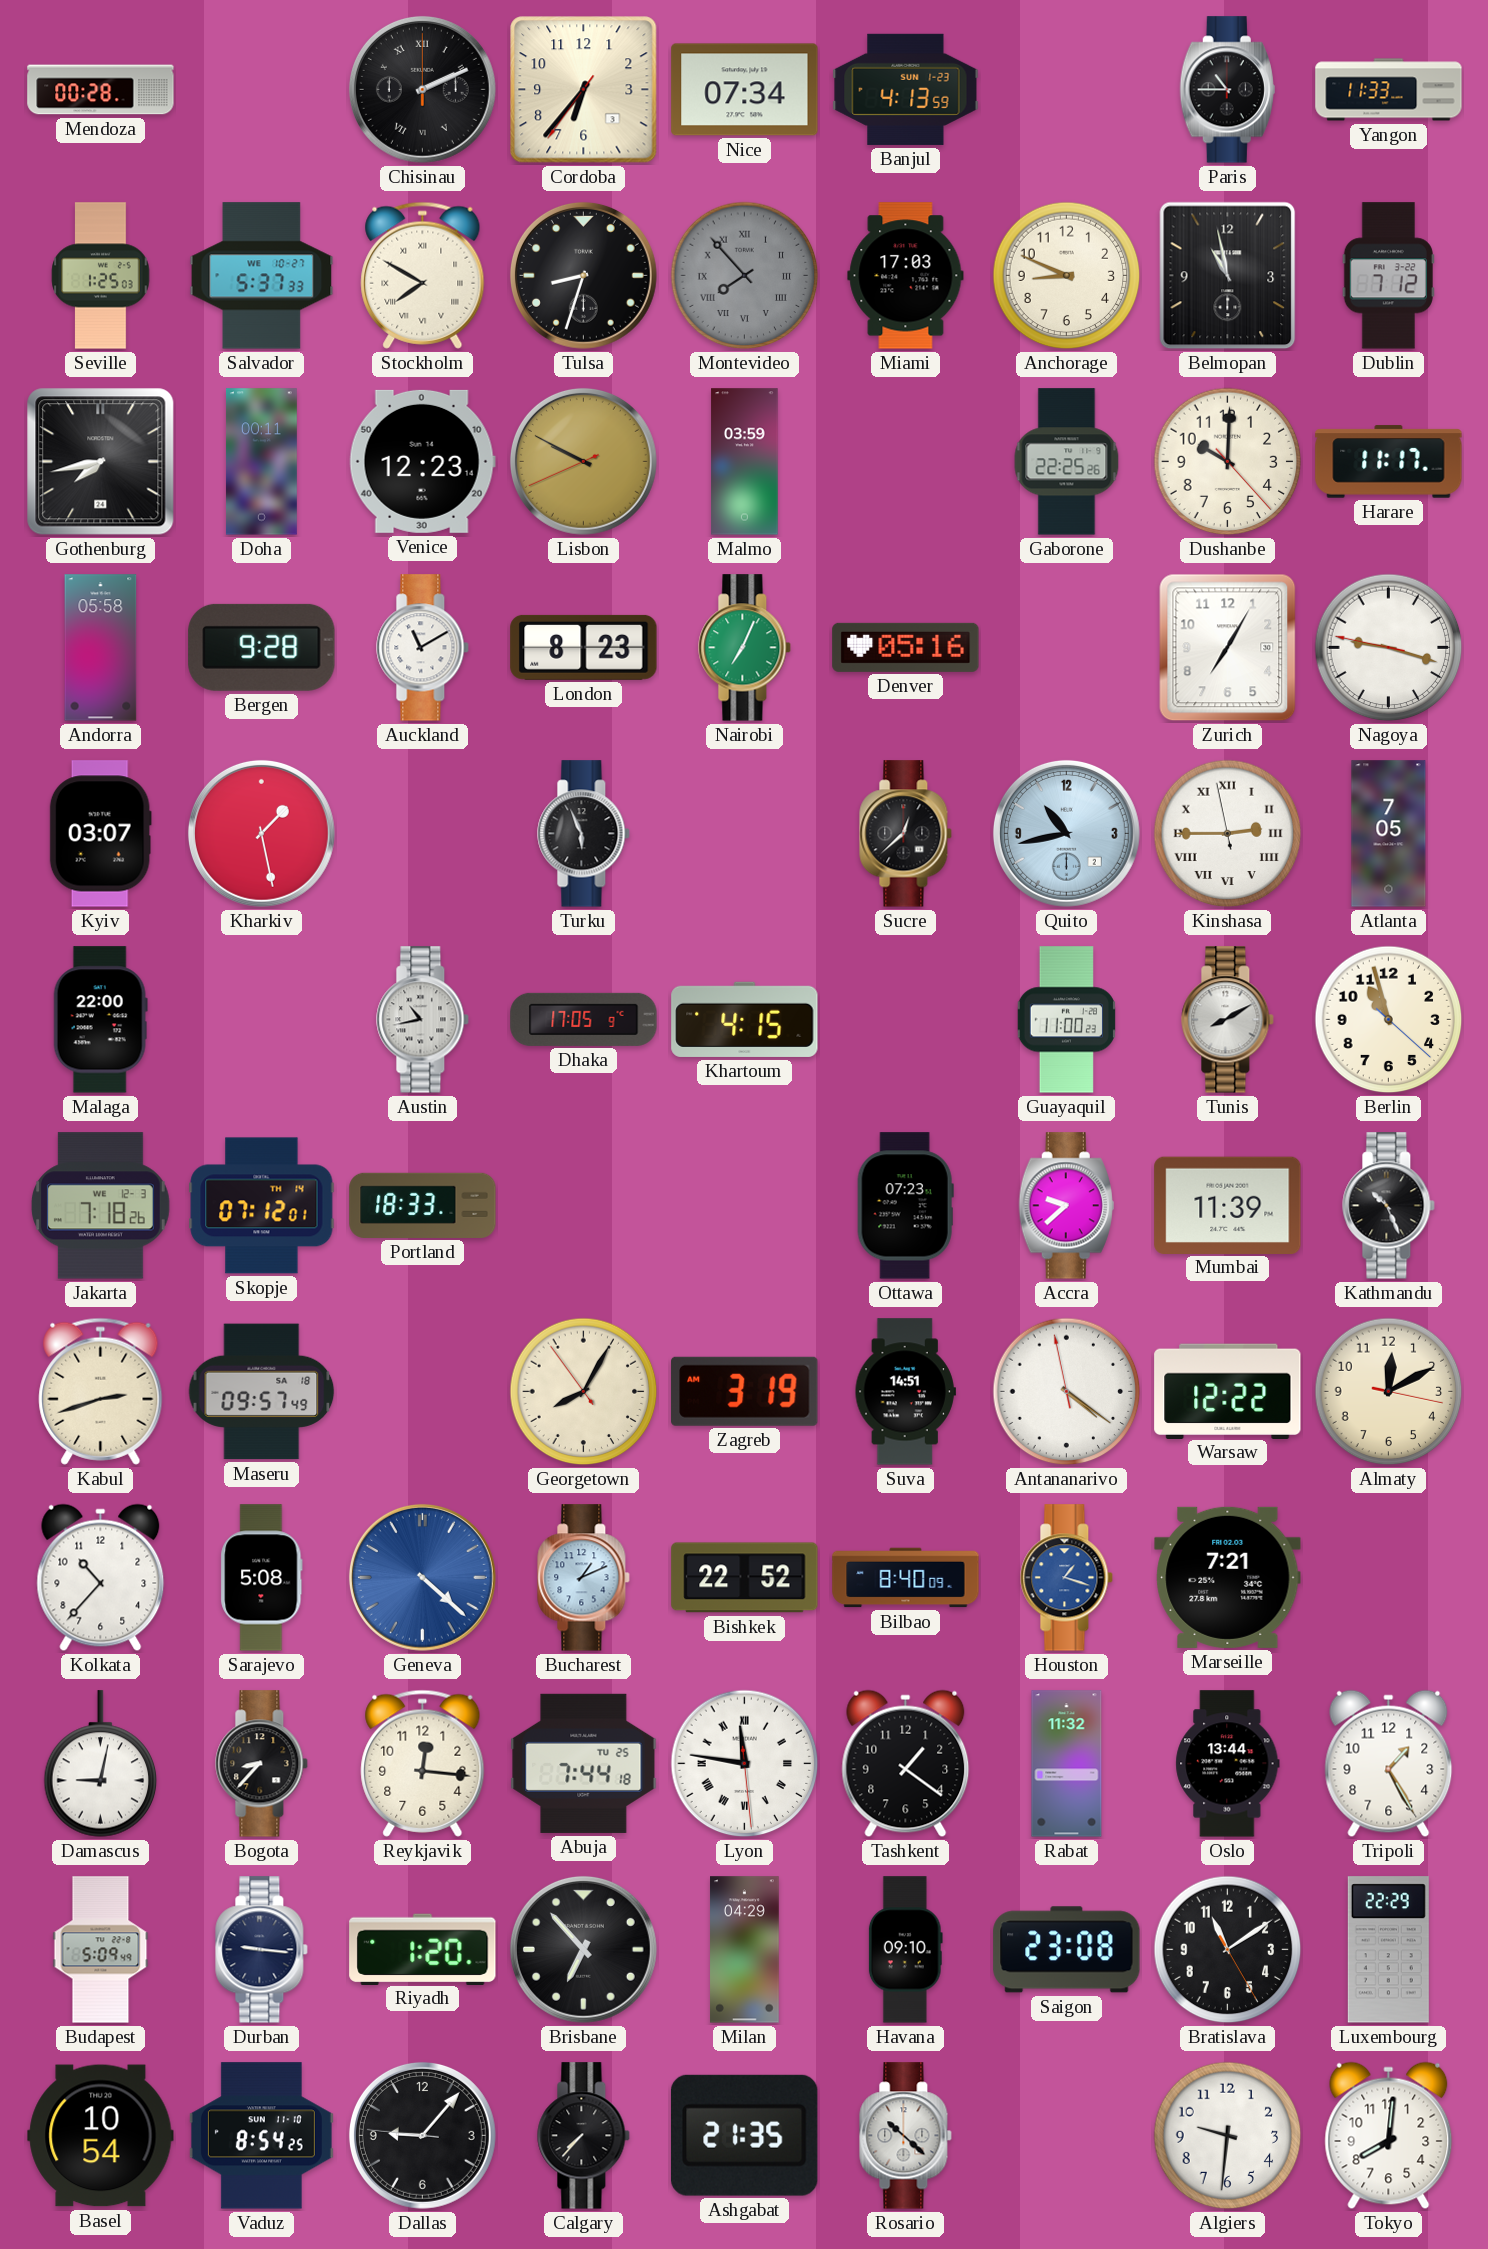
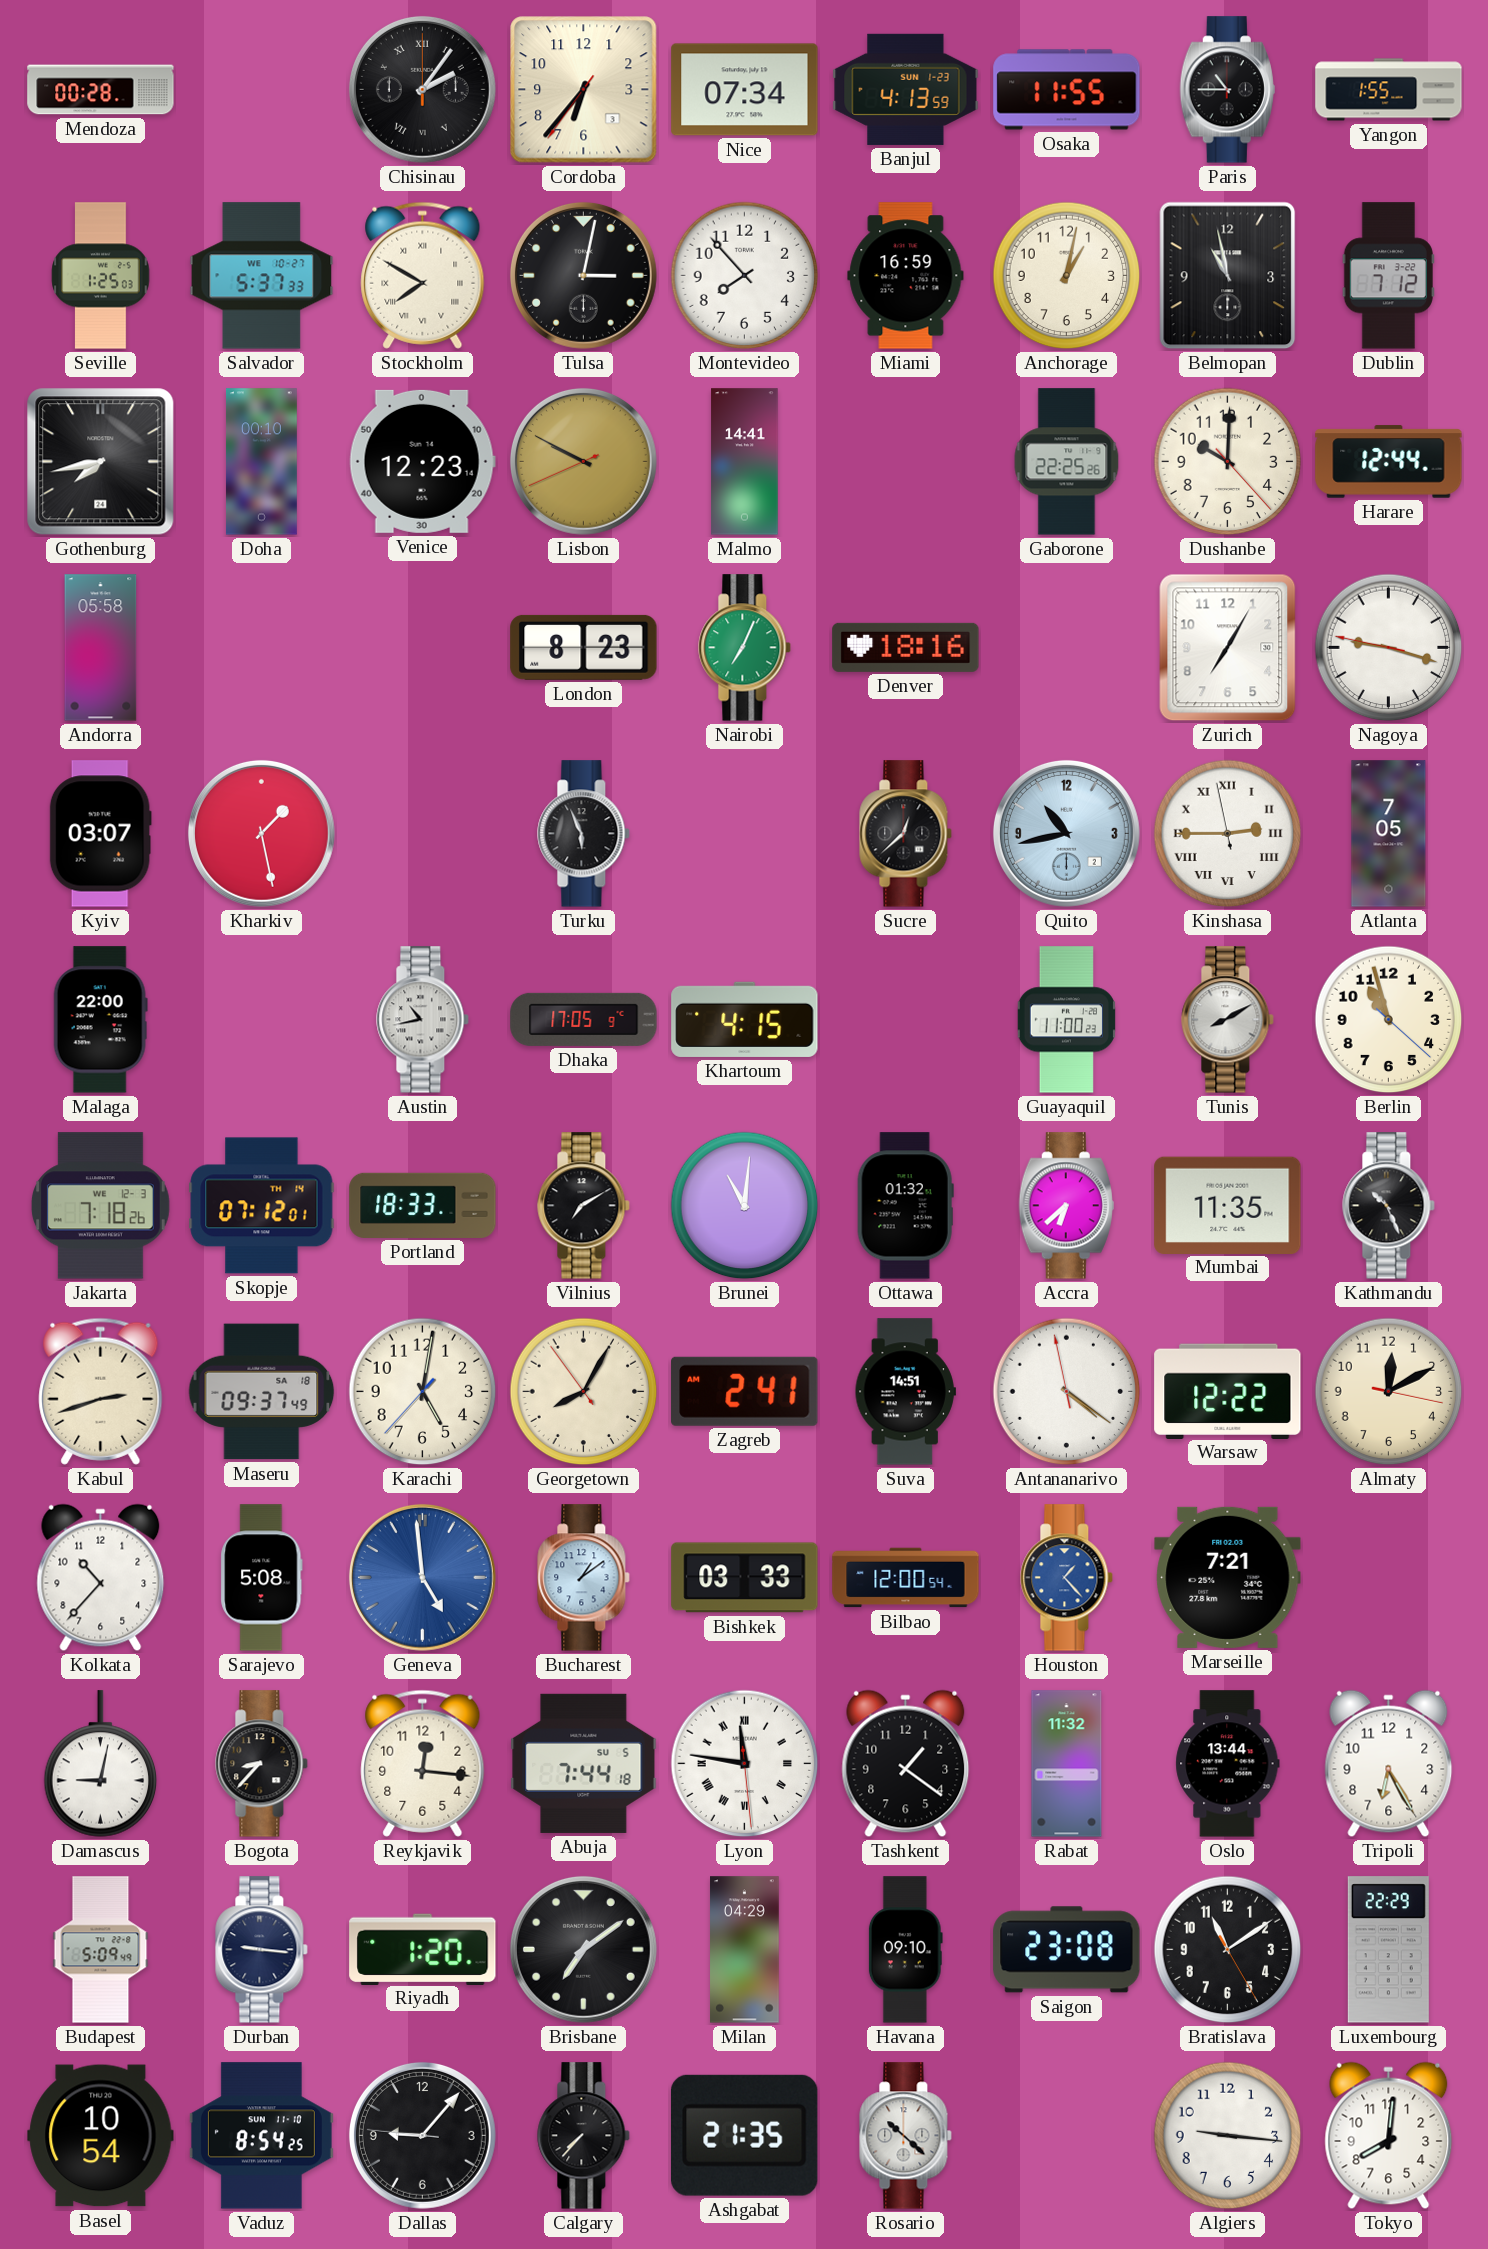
Chisinau: 2:11 -> 2:06 (422, 89)
Osaka: none -> 11:55 (1067, 90)
Yangon: 11:33 -> 1:55 (1389, 90)
Tulsa: 8:33 -> 3:02 (583, 275)
Montevideo dial: grey -> white (745, 276)
Montevideo numerals: Roman -> Arabic (745, 276)
Miami: 17:03 -> 16:59 (906, 276)
Anchorage: 8:49 -> 1:02 (1067, 276)
Doha: 00:11 -> 00:10 (261, 462)
Malmo: 03:59 -> 14:41 (745, 462)
Harare: 11:17 -> 12:44 (1389, 462)
Bergen: 9:28 -> none (262, 647)
Auckland: 11:10 -> none (423, 648)
Denver: 05:16 -> 18:16 (906, 647)
Vilnius: none -> 7:10 (584, 1206)
Brunei: none -> 11:01 (745, 1206)
Ottawa: 07:23 -> 01:32 (905, 1206)
Accra: 9:38 -> 6:38 (1066, 1206)
Mumbai: 11:39 -> 11:35 (1228, 1205)
Maseru: 09:57 -> 09:37 (262, 1392)
Karachi: none -> 5:01 (423, 1392)
Zagreb: 3:19 -> 2:41 (745, 1391)
Geneva: 4:22 -> 4:59 (422, 1577)
Bucharest: 1:11 -> 1:09 (584, 1578)
Bishkek: 22:52 -> 03:33 (745, 1578)
Bilbao: 8:40 -> 12:00 (906, 1578)
Houston: 1:18 -> 1:23 (1067, 1578)
Abuja date: TU 25 -> SU 5 (584, 1763)
Tripoli: 1:25 -> 6:25 (1389, 1764)
Brisbane: 6:53 -> 7:09 (583, 1949)
Algiers: 9:31 -> 9:16 (1228, 2136)
